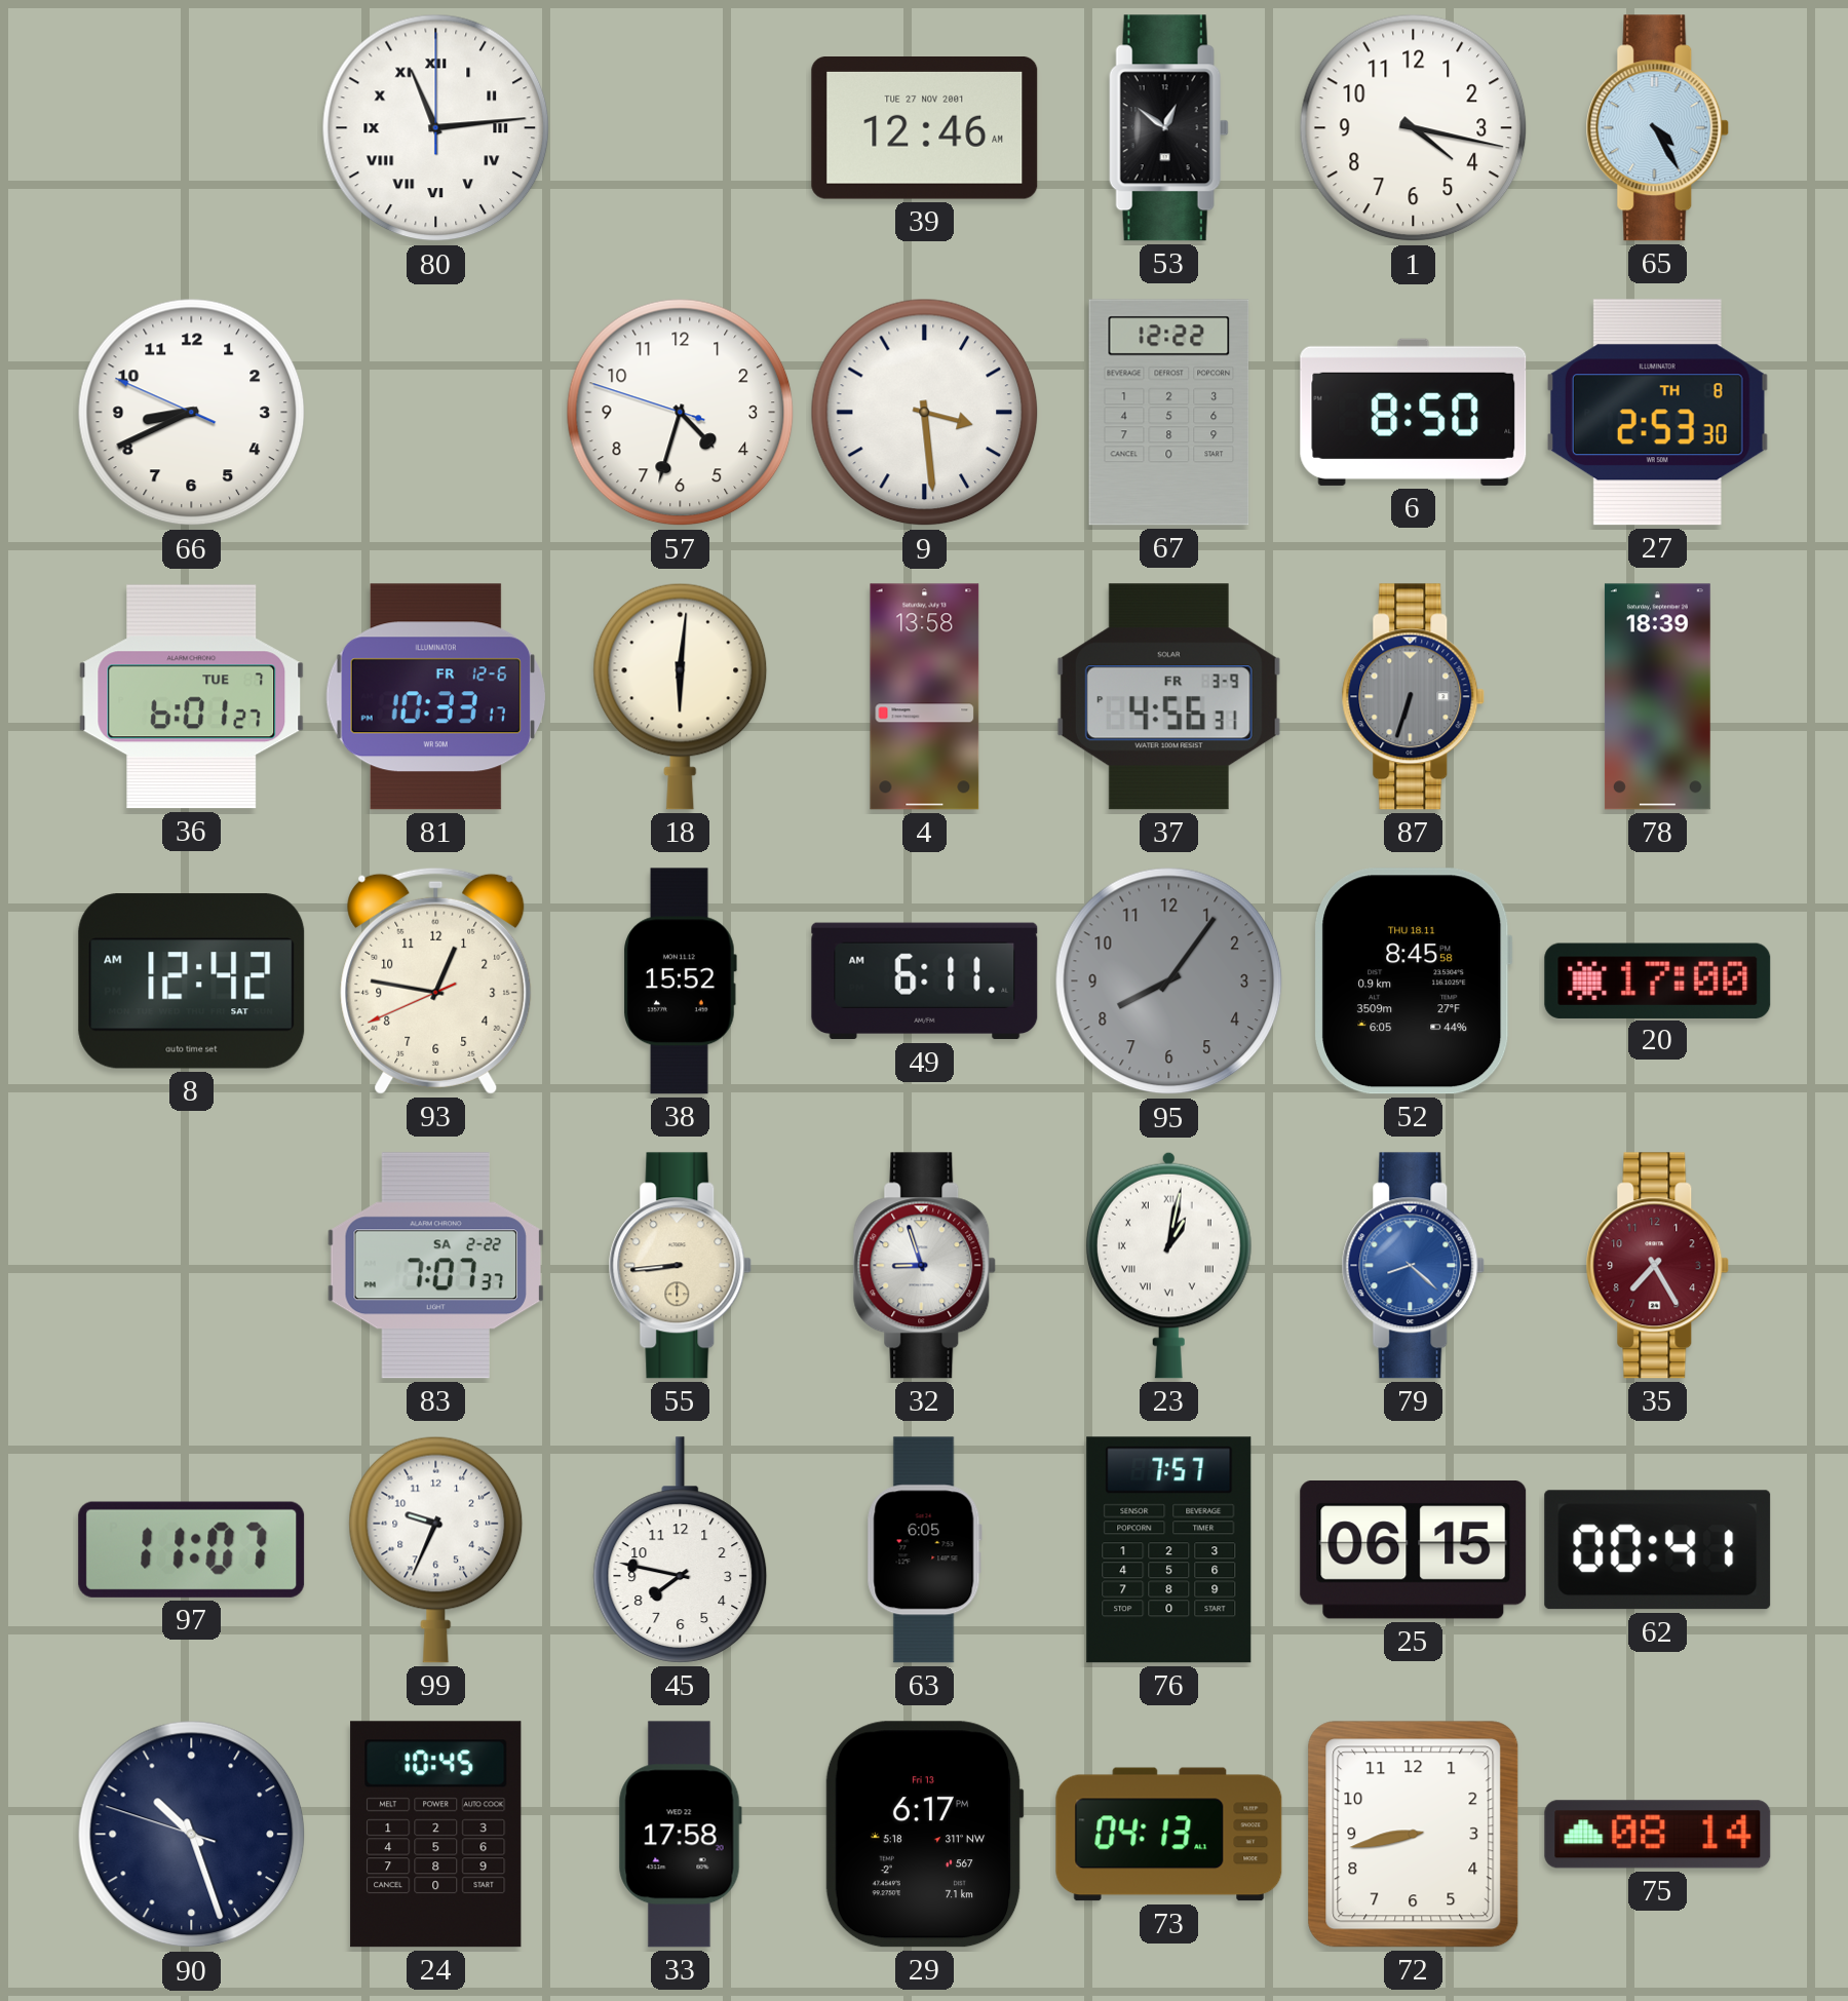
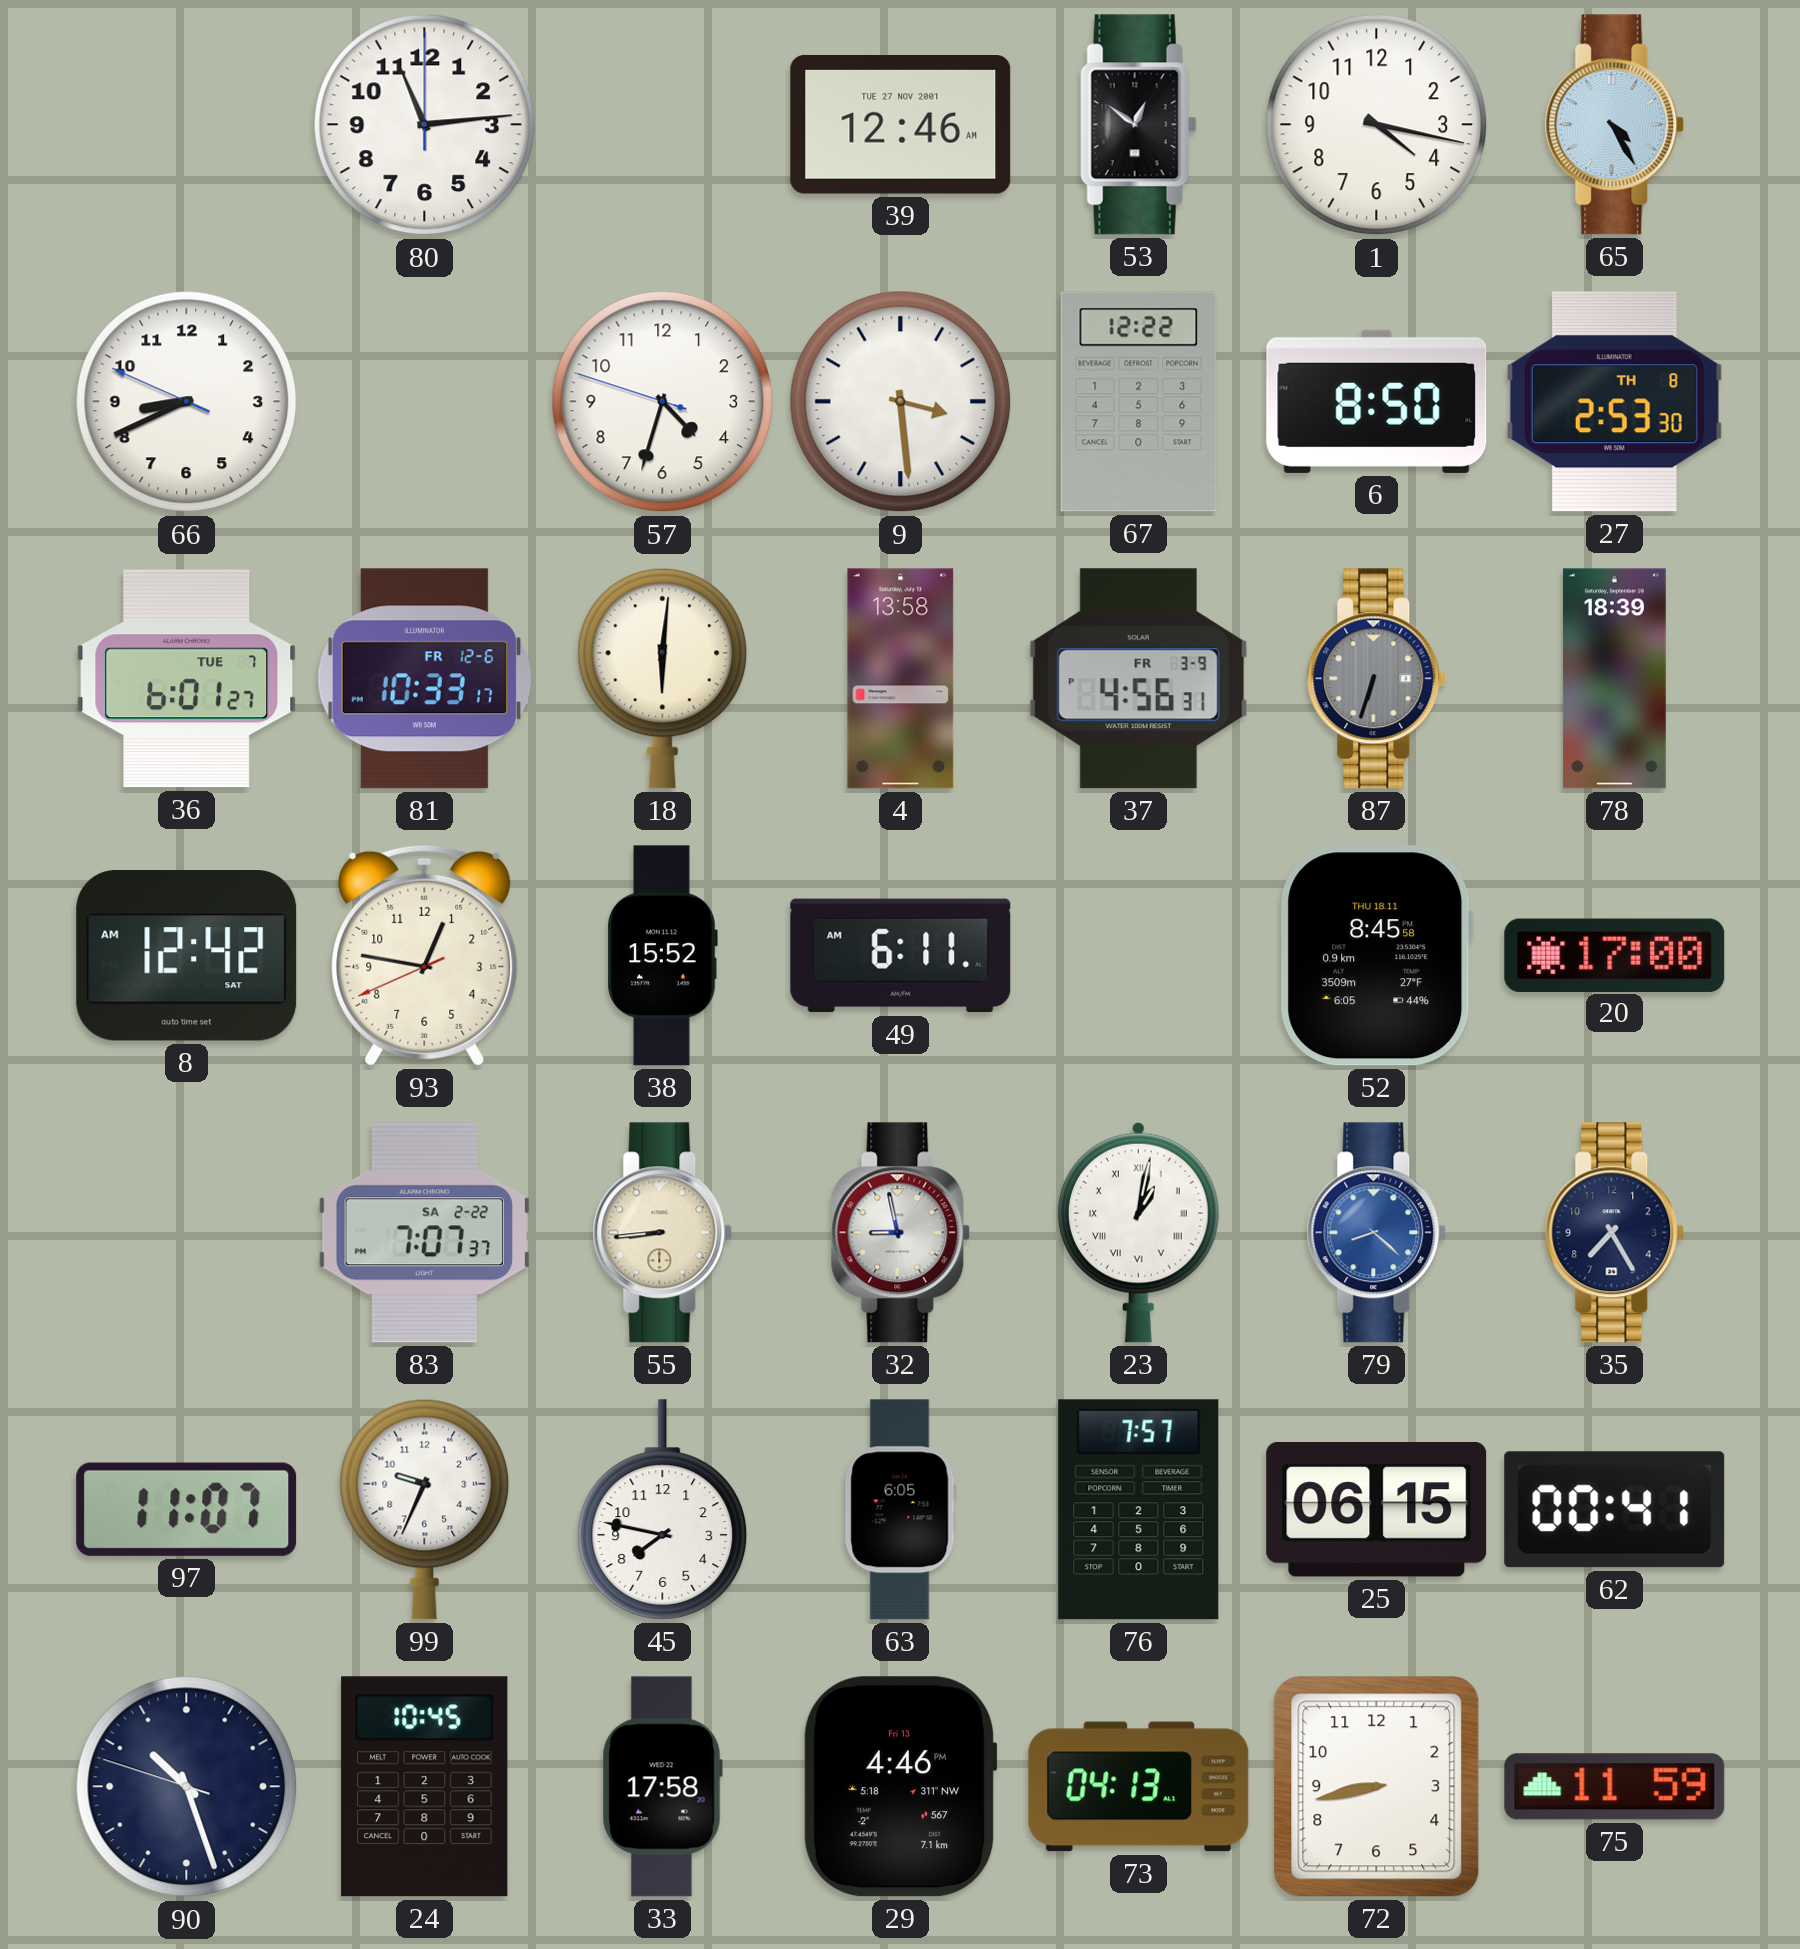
80 numerals: Roman -> Arabic (425, 125)
95: 8:06 -> none (1169, 982)
32: 8:57 -> 8:58 (901, 1233)
35 dial: burgundy -> navy (1615, 1233)
29: 6:17 -> 4:46 (900, 1787)
75: 08:14 -> 11:59 (1615, 1787)
